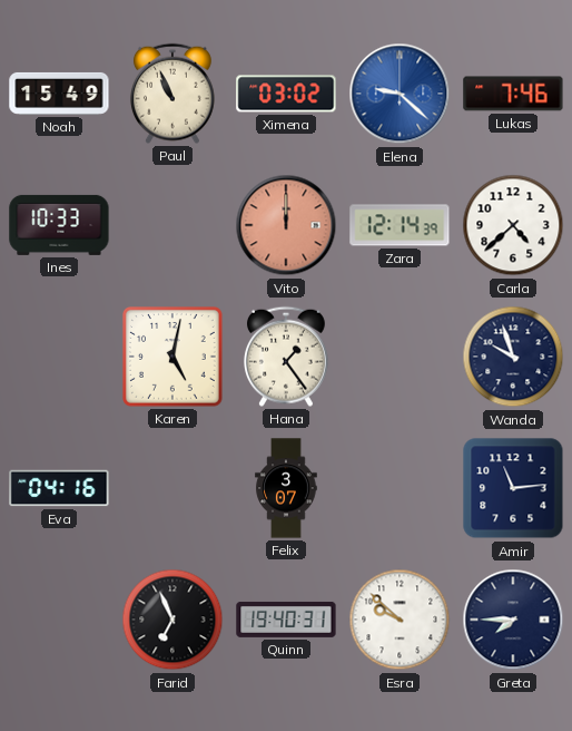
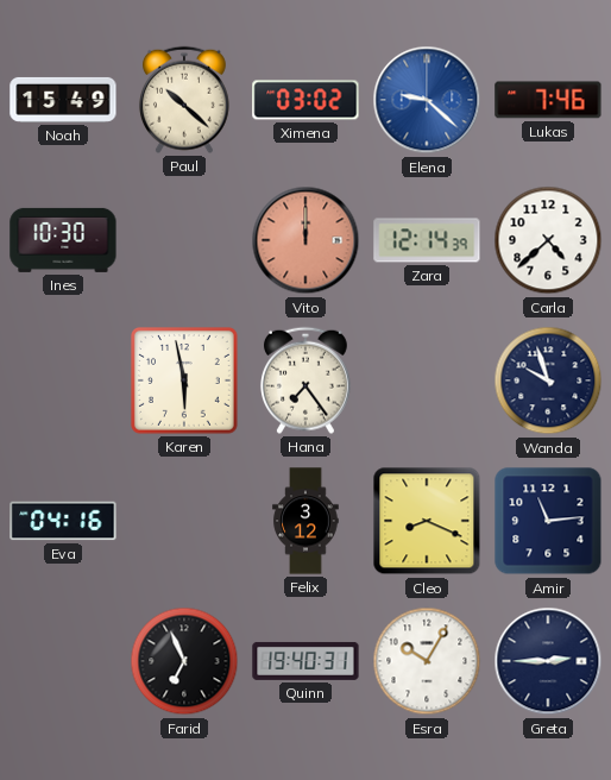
Paul: 10:56 -> 10:22 (184, 100)
Ines: 10:33 -> 10:30 (63, 240)
Karen: 5:02 -> 5:58 (185, 382)
Hana: 1:24 -> 7:24 (305, 380)
Felix: 3:07 -> 3:12 (305, 521)
Cleo: none -> 8:19 (427, 521)
Esra: 9:52 -> 10:05 (427, 661)
Greta: 7:45 -> 2:45 (548, 661)
